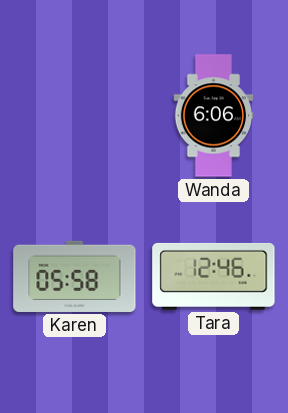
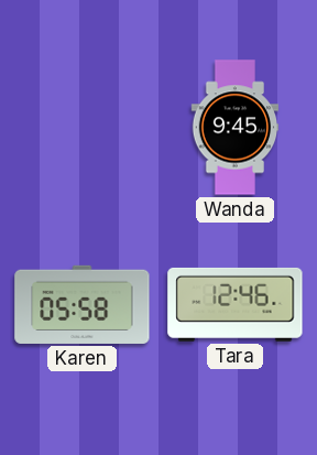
Wanda: 6:06 -> 9:45 (236, 128)
